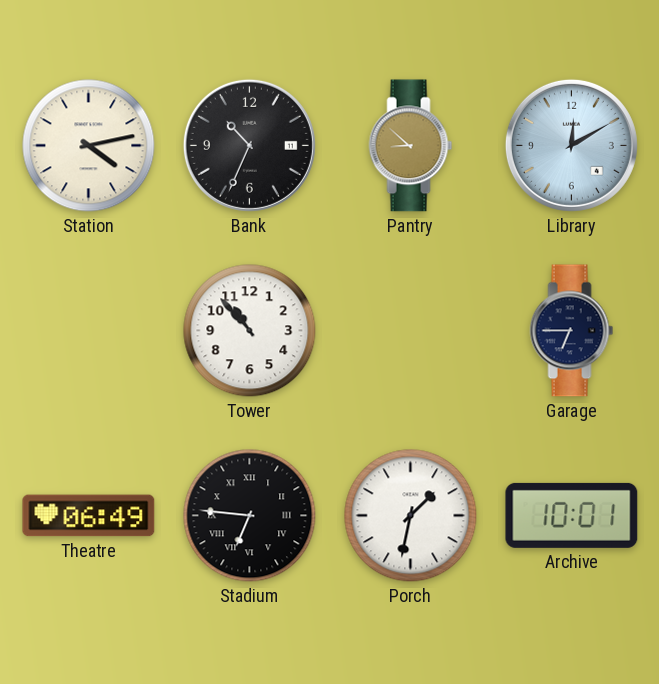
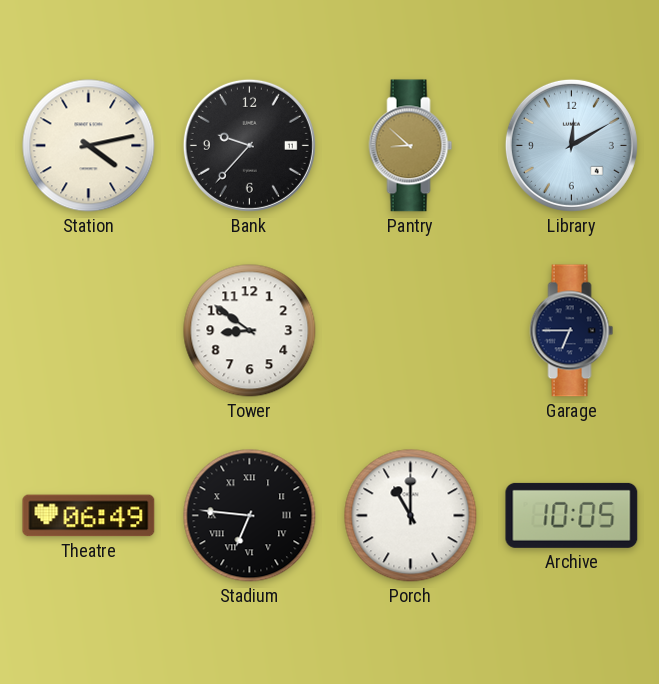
Bank: 10:34 -> 9:37 (249, 145)
Tower: 10:53 -> 8:51 (250, 331)
Porch: 1:32 -> 11:00 (411, 516)
Archive: 10:01 -> 10:05 (572, 515)
